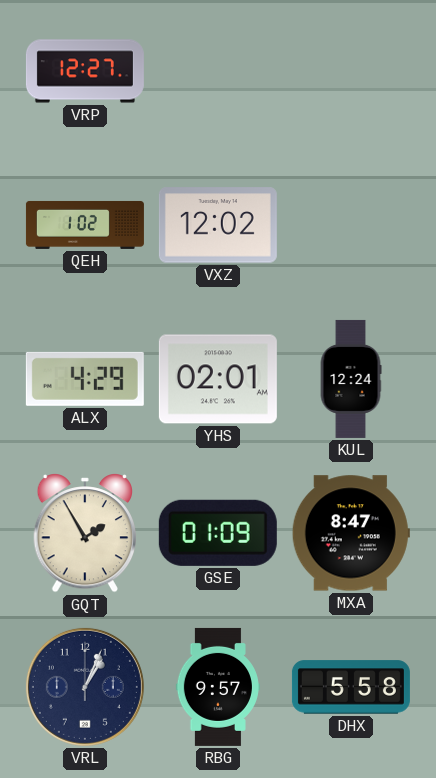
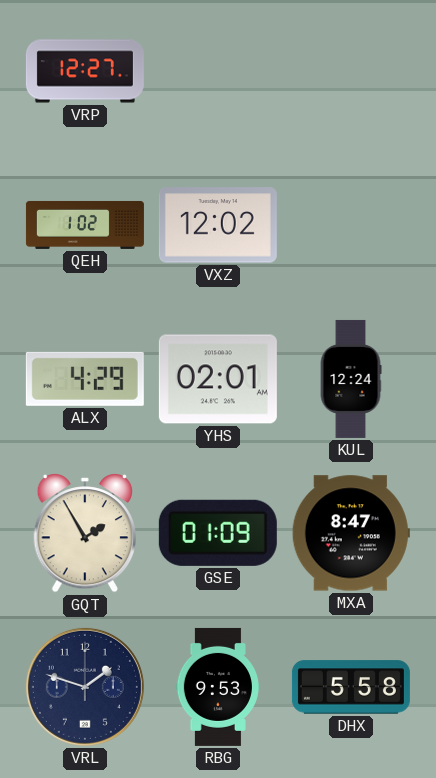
VRL: 1:04 -> 1:48 (85, 687)
RBG: 9:57 -> 9:53 (217, 687)
